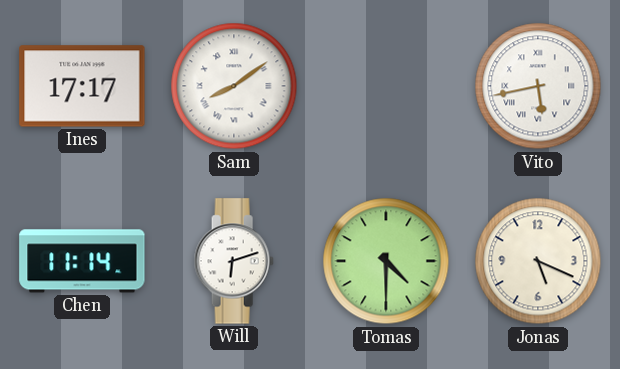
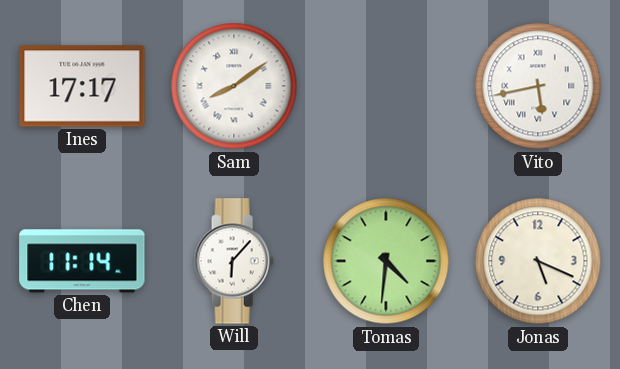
Will: 6:12 -> 6:07 (234, 261)
Tomas: 4:30 -> 4:31 (386, 261)
